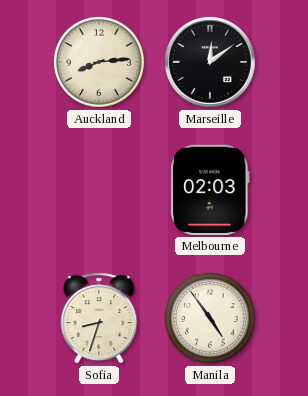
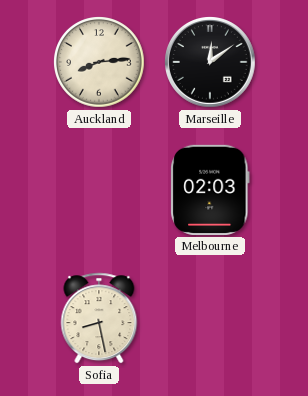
Sofia: 8:33 -> 8:28 (99, 318)
Manila: 4:54 -> none (210, 318)
